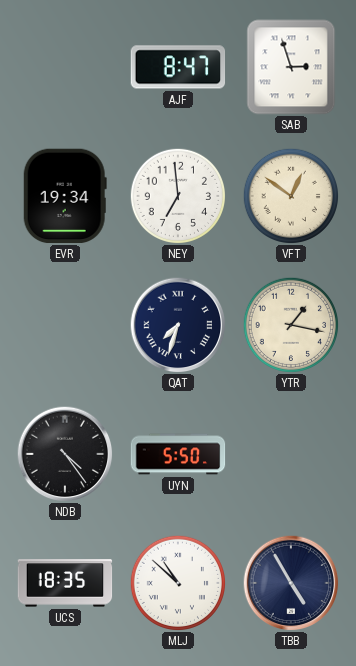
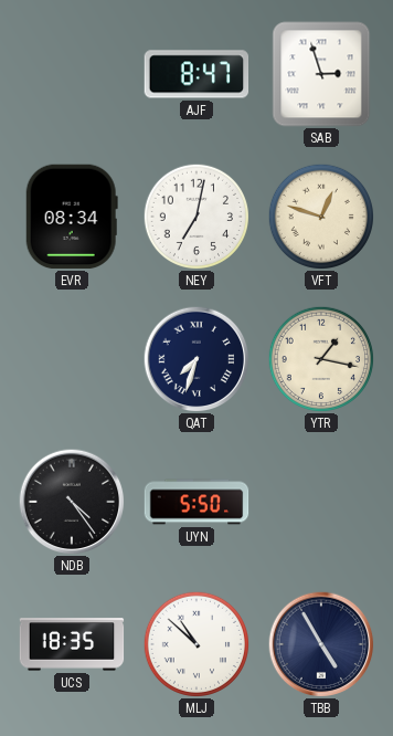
EVR: 19:34 -> 08:34 (72, 217)
NEY: 6:59 -> 7:02 (195, 215)
VFT: 12:51 -> 12:48 (320, 215)
